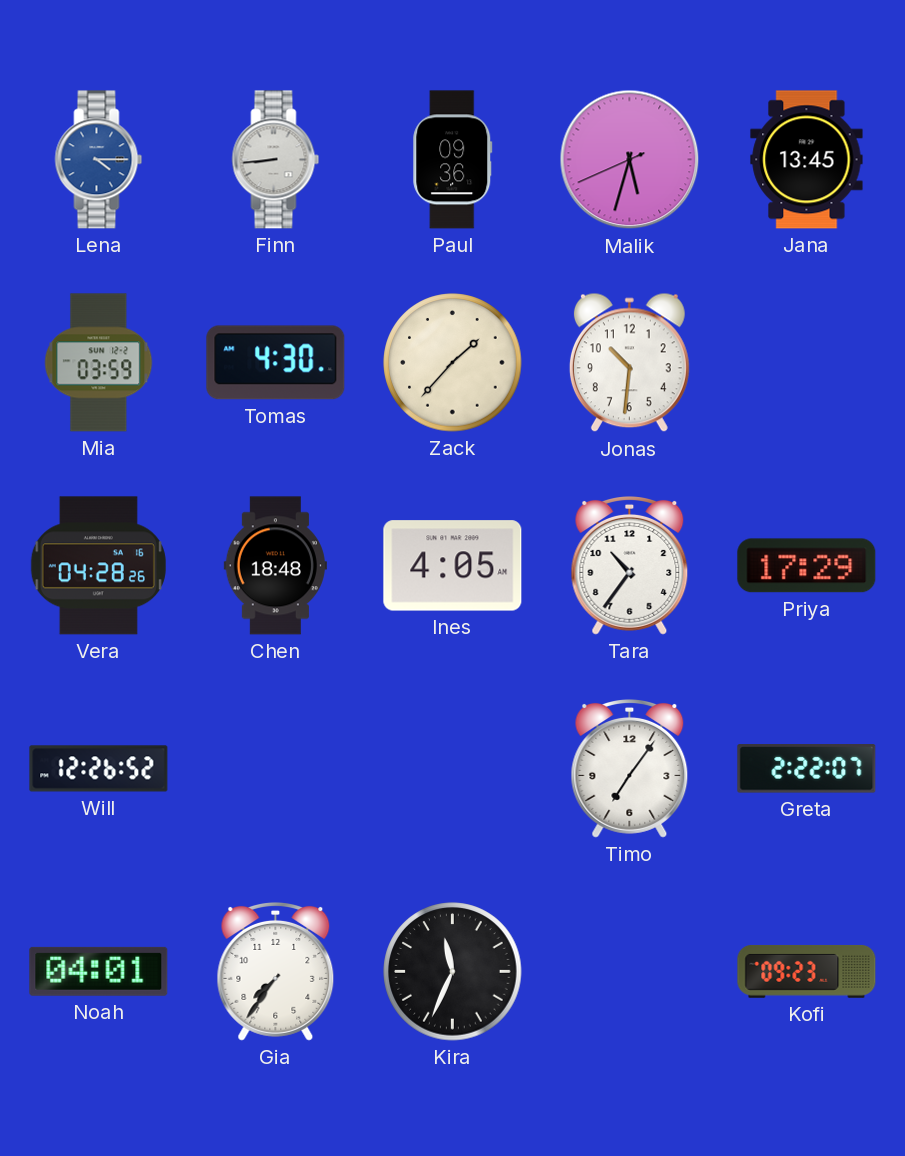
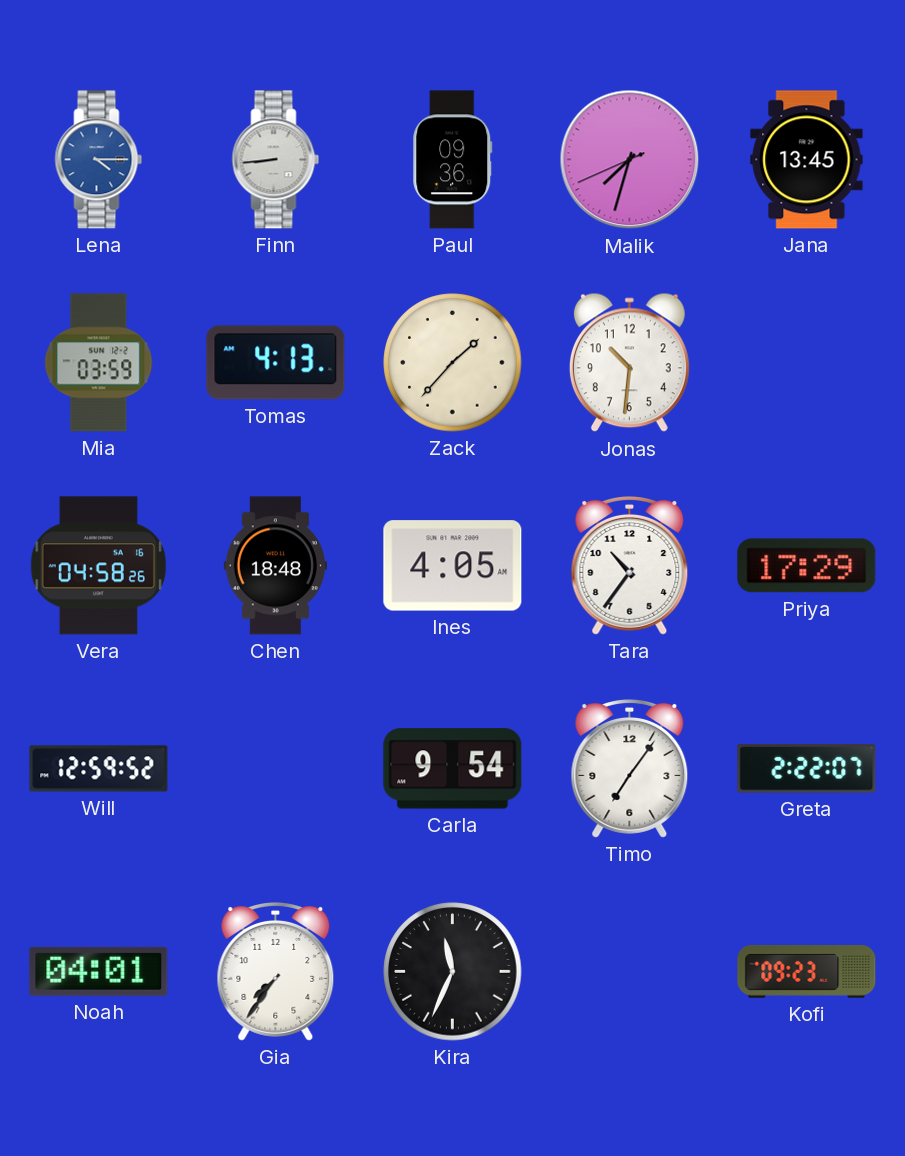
Malik: 5:32 -> 7:32 (630, 160)
Tomas: 4:30 -> 4:13 (276, 363)
Vera: 04:28 -> 04:58 (98, 566)
Will: 12:26 -> 12:59 (99, 769)
Carla: none -> 9:54 (453, 769)
